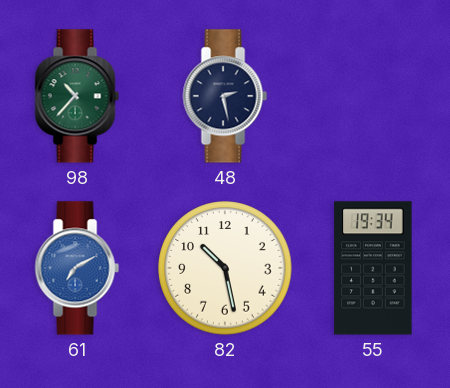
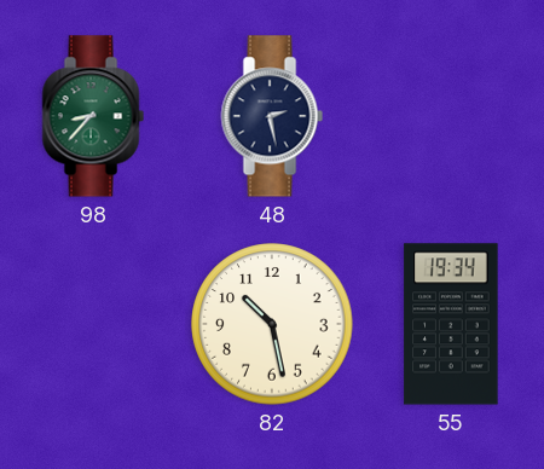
98: 10:37 -> 8:37 (93, 116)
61: 7:10 -> none (77, 268)
